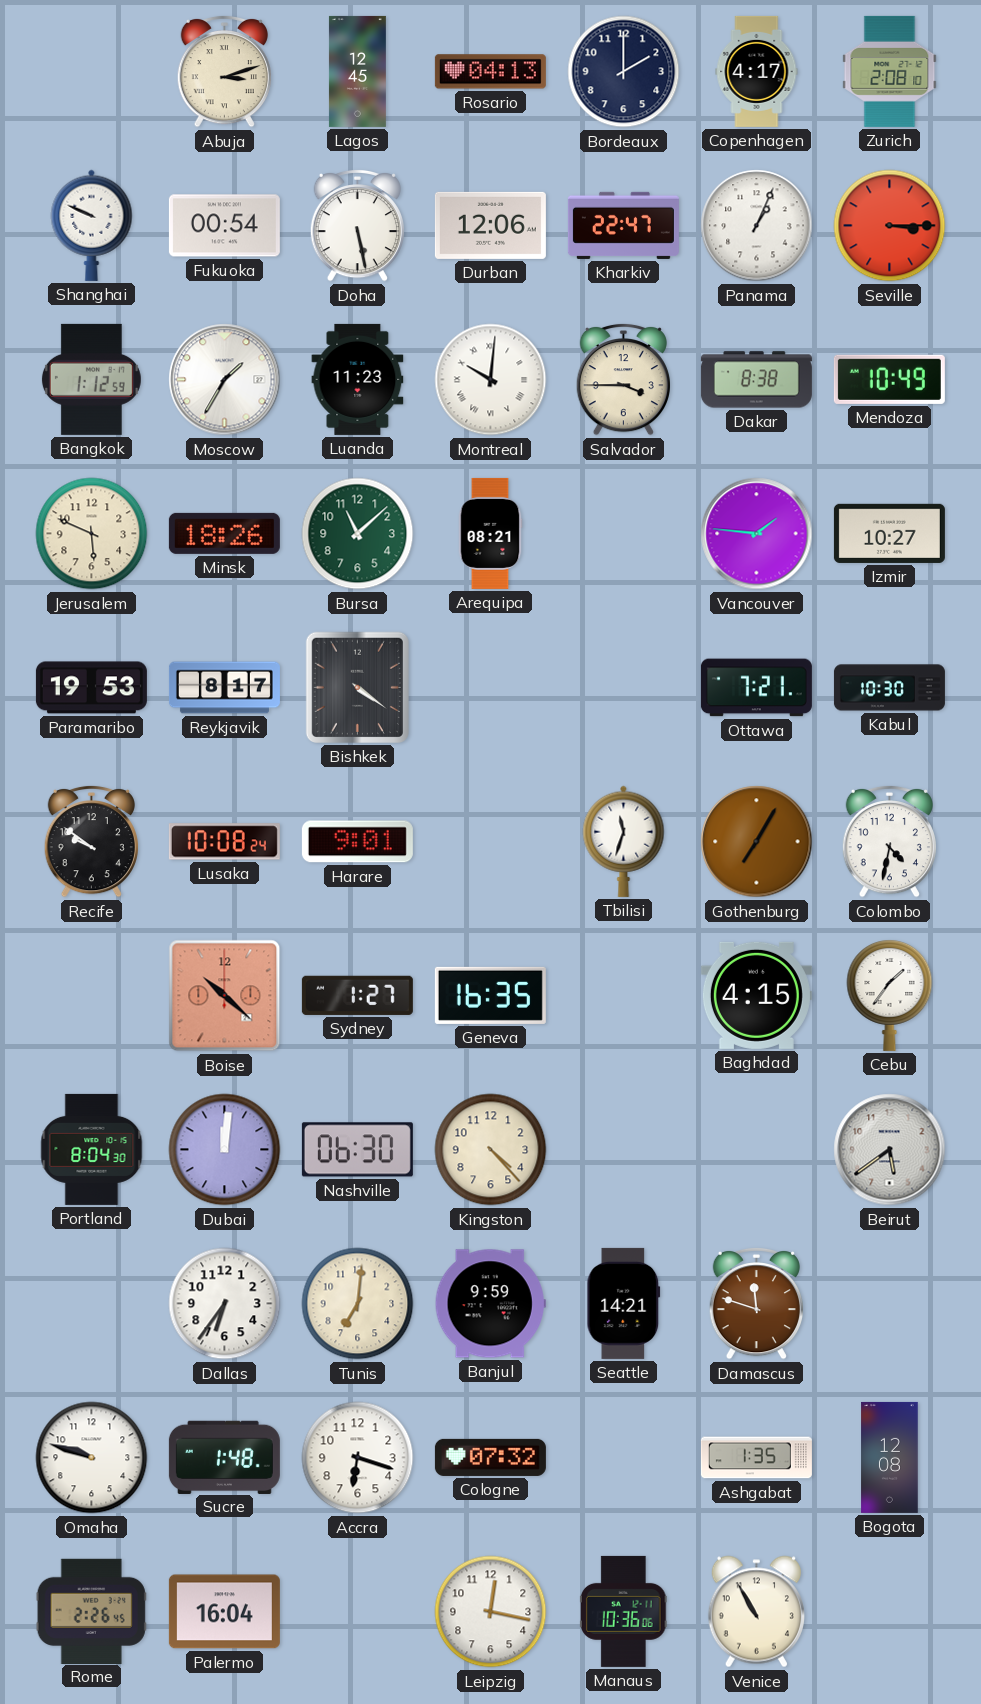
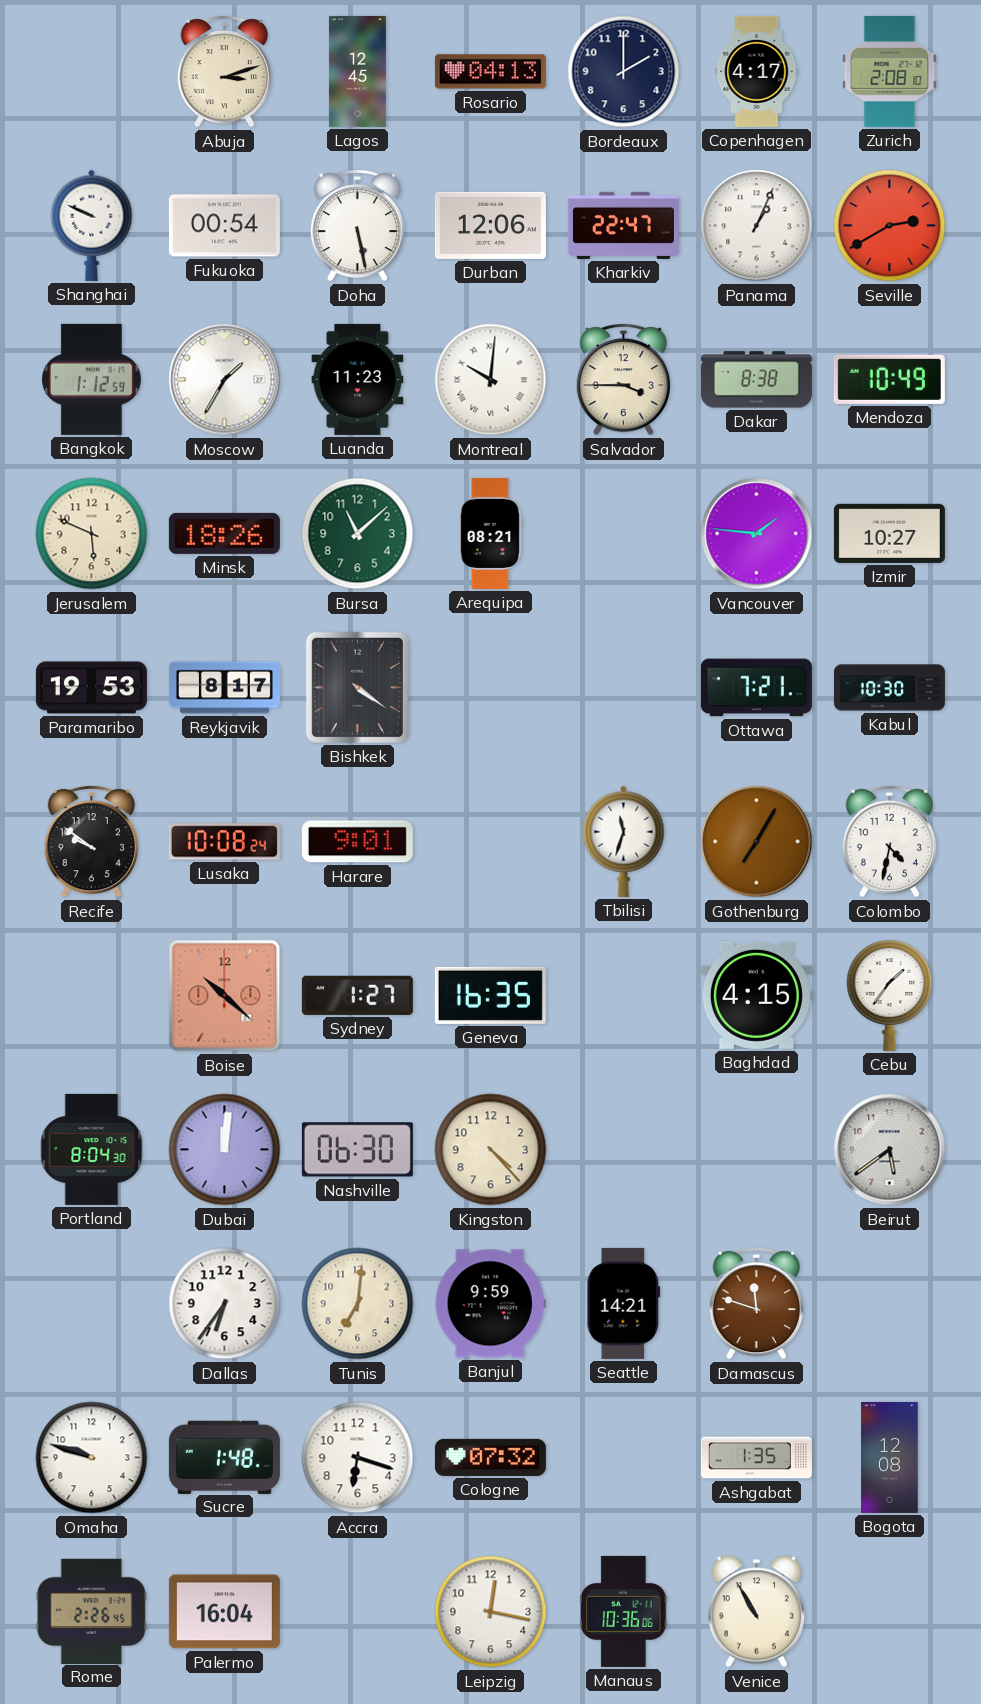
Seville: 3:15 -> 2:40 (890, 226)
